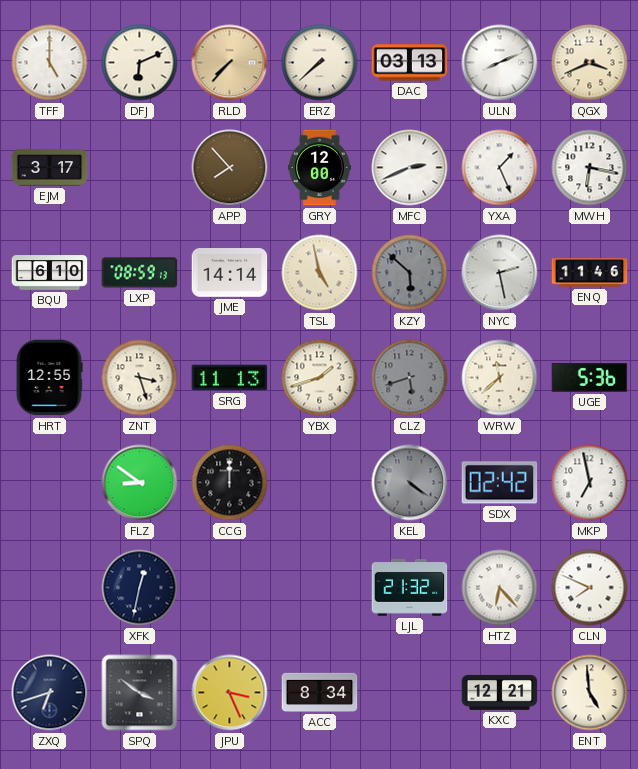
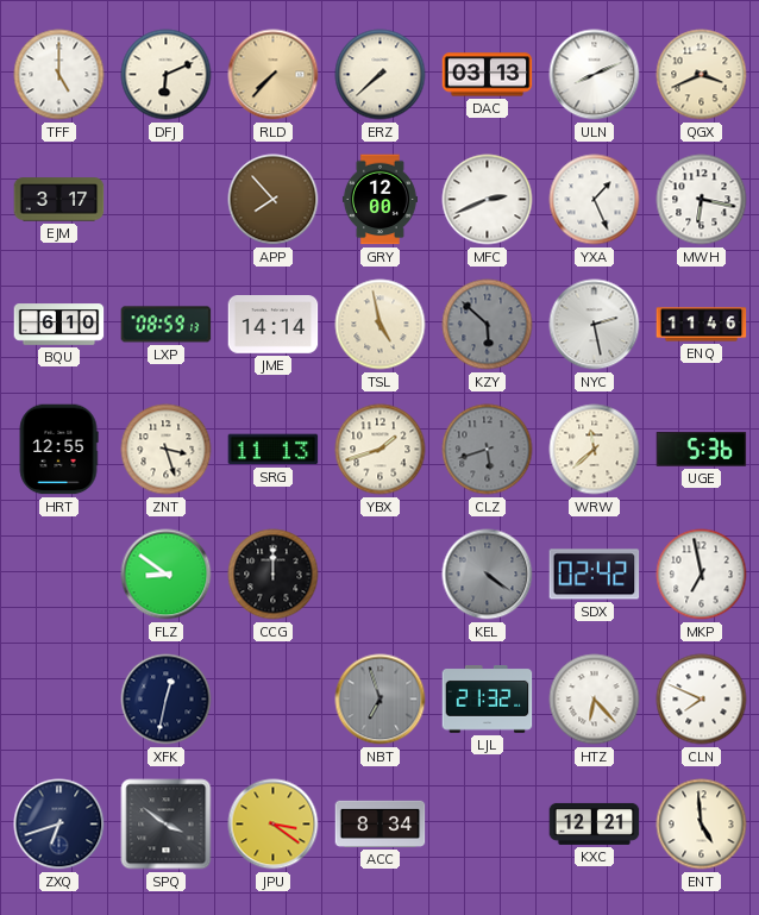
NBT: none -> 6:57 (381, 700)
JPU: 3:26 -> 3:21 (274, 825)
